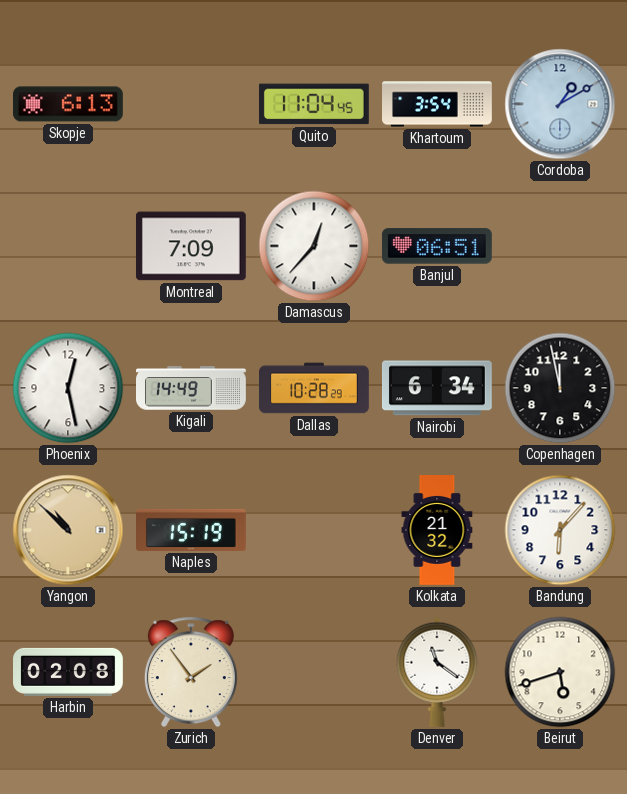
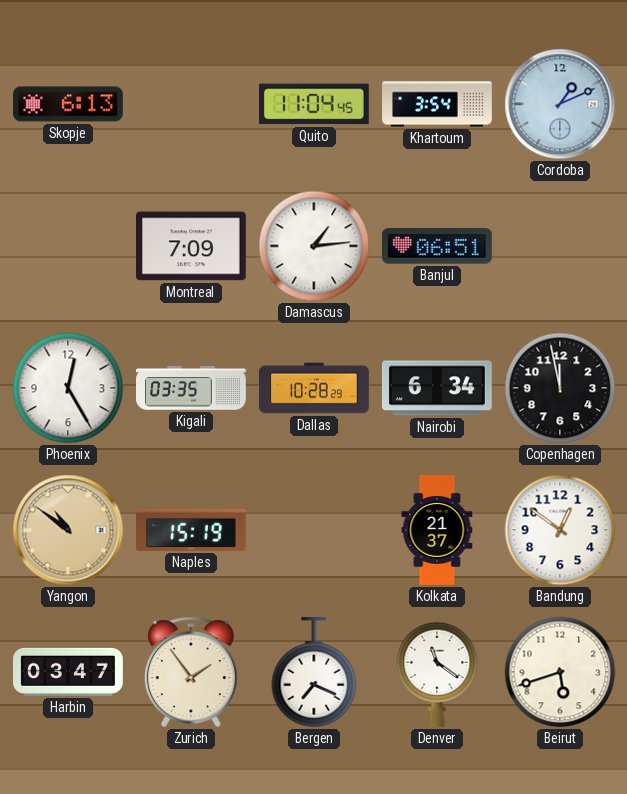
Cordoba: 1:10 -> 1:11 (560, 104)
Damascus: 12:37 -> 1:14 (314, 246)
Phoenix: 12:28 -> 12:25 (68, 388)
Kigali: 14:49 -> 03:35 (192, 388)
Yangon: 10:52 -> 10:51 (68, 530)
Kolkata: 21:32 -> 21:37 (437, 531)
Bandung: 6:07 -> 12:51 (560, 530)
Harbin: 02:08 -> 03:47 (69, 672)
Bergen: none -> 7:19 (314, 672)
